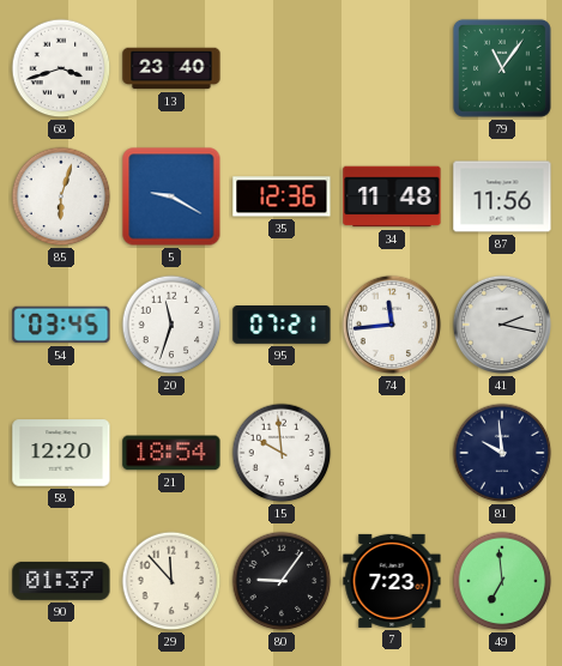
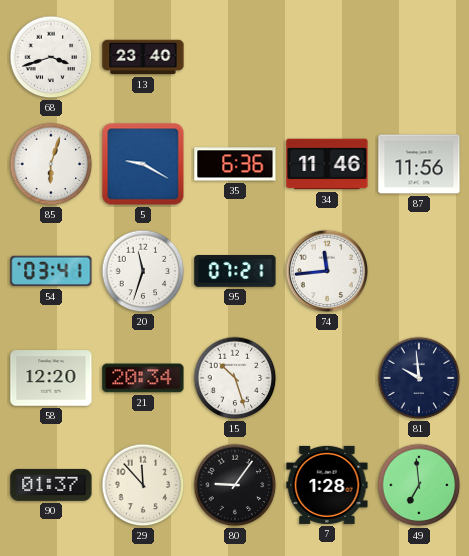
79: 11:06 -> none (502, 68)
35: 12:36 -> 6:36 (235, 164)
34: 11:48 -> 11:46 (327, 164)
54: 03:45 -> 03:41 (51, 271)
41: 2:17 -> none (502, 325)
21: 18:54 -> 20:34 (143, 378)
15: 9:59 -> 10:27 (235, 378)
7: 7:23 -> 1:28 (327, 485)
